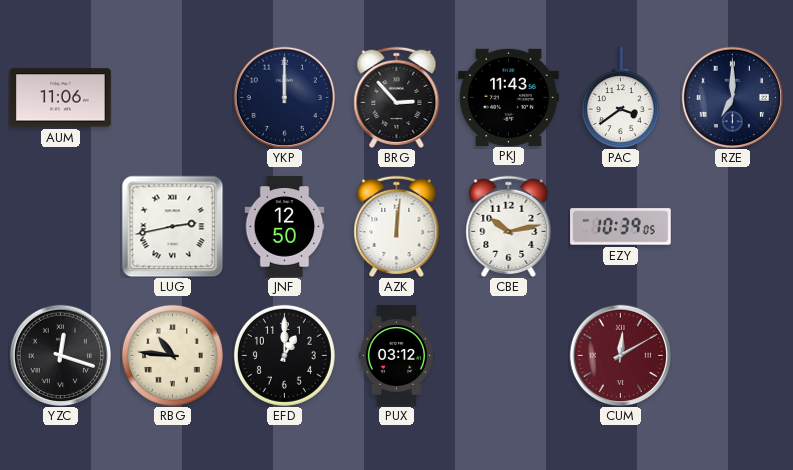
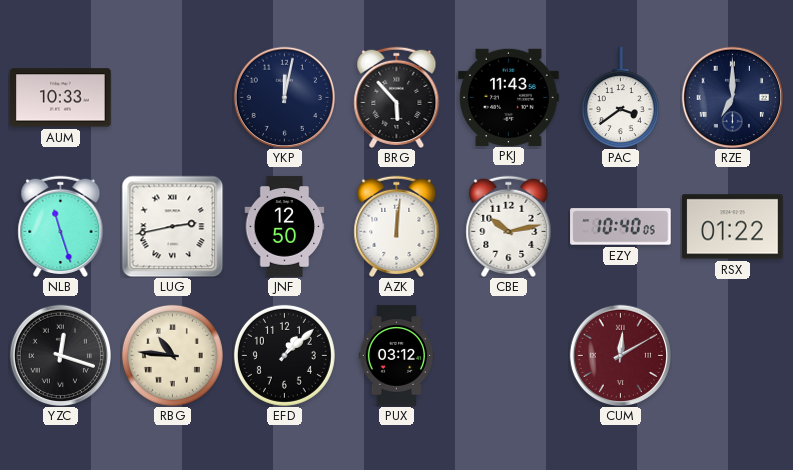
AUM: 11:06 -> 10:33 (61, 98)
YKP: 12:00 -> 12:02 (284, 97)
BRG: 2:53 -> 5:53 (397, 97)
NLB: none -> 11:27 (61, 226)
EZY: 10:39 -> 10:40 (621, 227)
RSX: none -> 01:22 (733, 227)
EFD: 1:00 -> 1:08 (284, 355)
